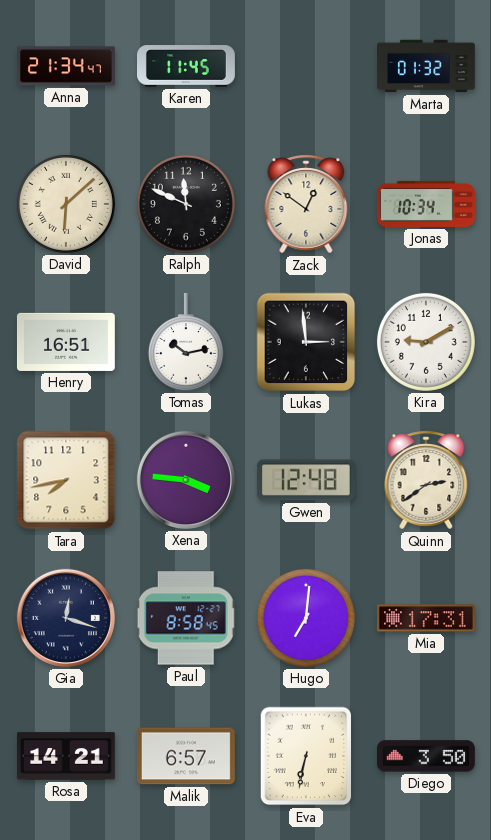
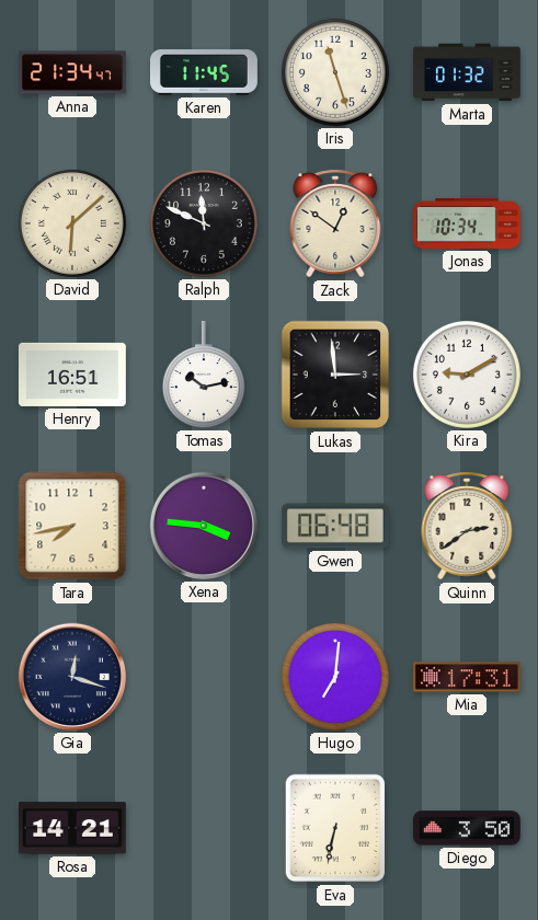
Iris: none -> 11:27 (335, 72)
Gwen: 12:48 -> 06:48 (335, 526)
Paul: 8:58 -> none (186, 618)
Malik: 6:57 -> none (186, 756)
